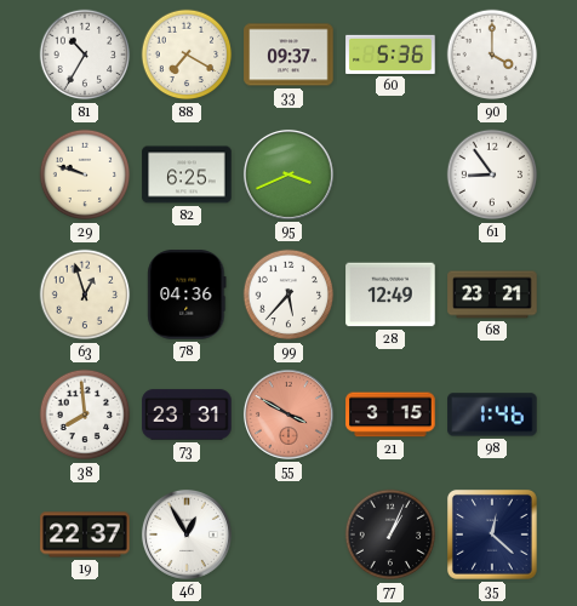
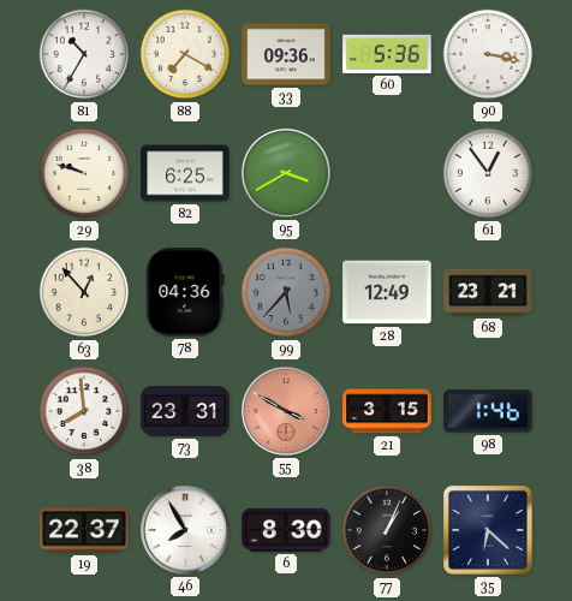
33: 09:37 -> 09:36 (286, 54)
90: 4:00 -> 3:17 (488, 54)
95: 3:41 -> 3:40 (286, 173)
61: 8:54 -> 12:54 (488, 173)
63: 12:57 -> 12:53 (84, 292)
99 dial: white -> grey (286, 292)
46: 12:55 -> 7:55 (185, 530)
6: none -> 8:30 (286, 530)
35: 12:22 -> 6:22 (488, 530)
